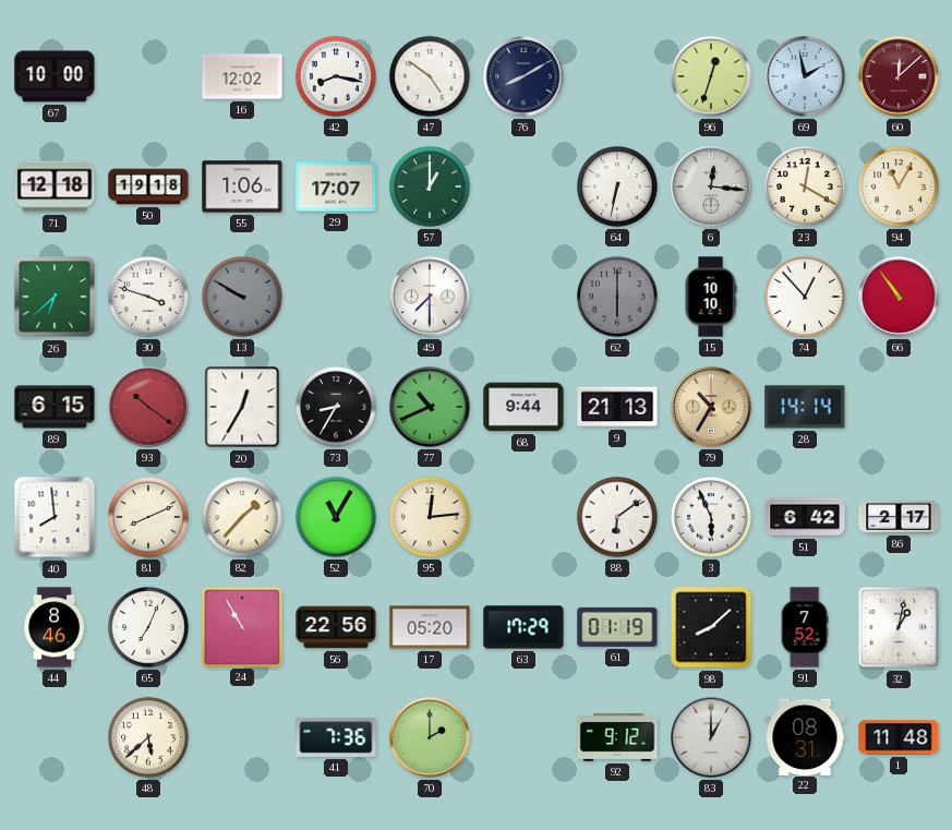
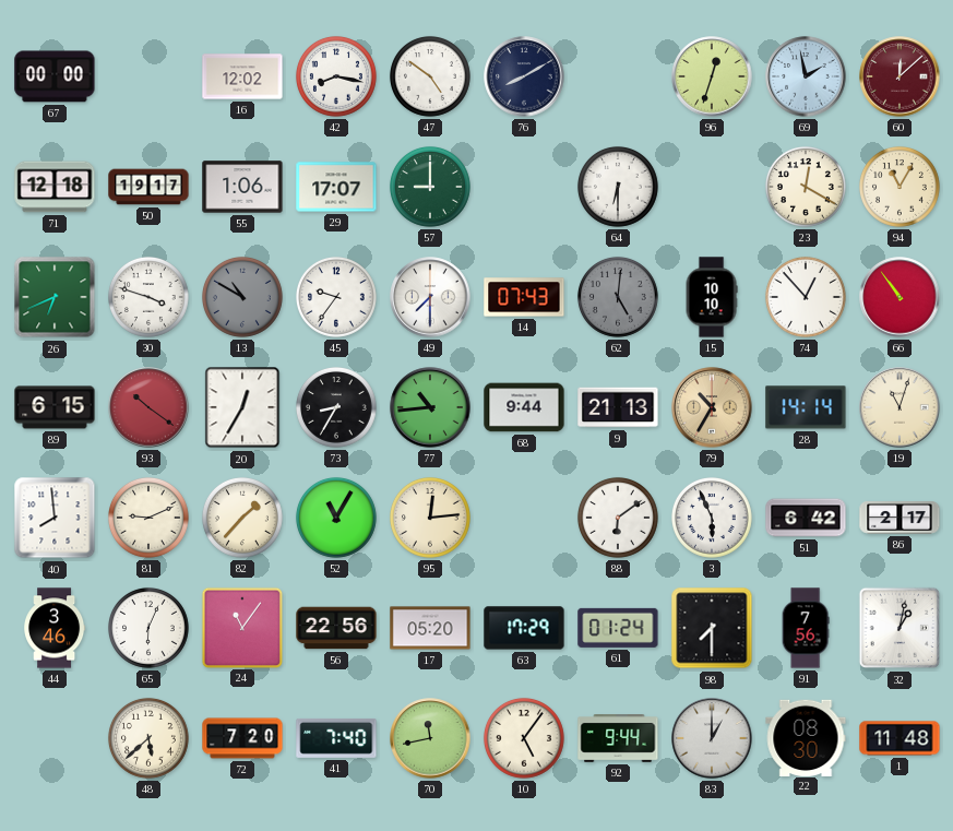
67: 10:00 -> 00:00 (55, 76)
50: 19:18 -> 19:17 (148, 187)
57: 1:00 -> 9:00 (430, 187)
64: 6:32 -> 6:30 (618, 187)
6: 12:16 -> none (711, 187)
26: 6:38 -> 6:41 (55, 297)
13: 9:50 -> 10:50 (242, 297)
45: none -> 9:36 (336, 297)
14: none -> 07:43 (524, 297)
62: 6:00 -> 5:01 (618, 297)
77: 10:41 -> 10:44 (430, 407)
19: none -> 11:03 (900, 407)
81: 8:11 -> 9:11 (148, 518)
44: 8:46 -> 3:46 (55, 628)
65: 7:04 -> 6:04 (148, 628)
24: 10:55 -> 11:06 (241, 627)
61: 01:19 -> 01:24 (618, 628)
98: 8:08 -> 7:30 (712, 628)
91: 7:52 -> 7:56 (806, 628)
72: none -> 7:20 (242, 738)
41: 7:36 -> 7:40 (336, 738)
70: 2:00 -> 11:43 (430, 738)
10: none -> 5:06 (524, 738)
92: 9:12 -> 9:44 (618, 739)
22: 08:31 -> 08:30 (806, 737)
